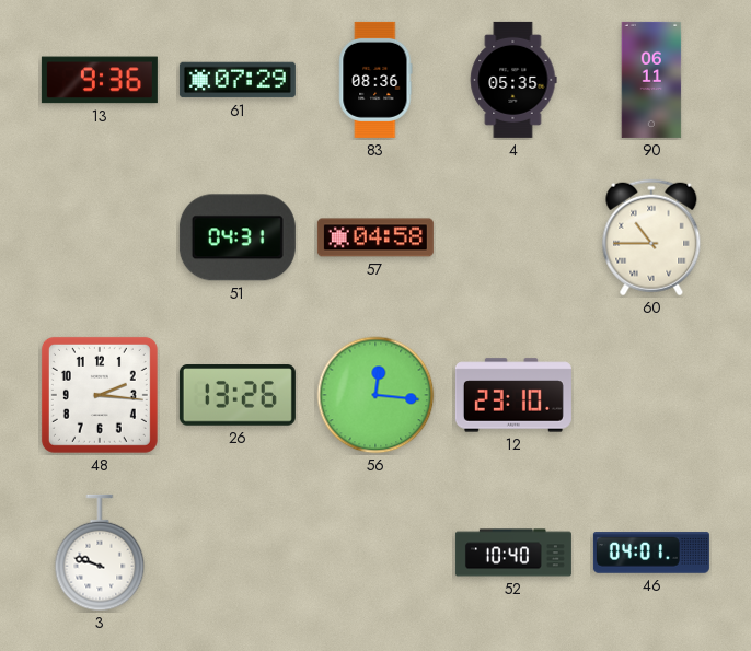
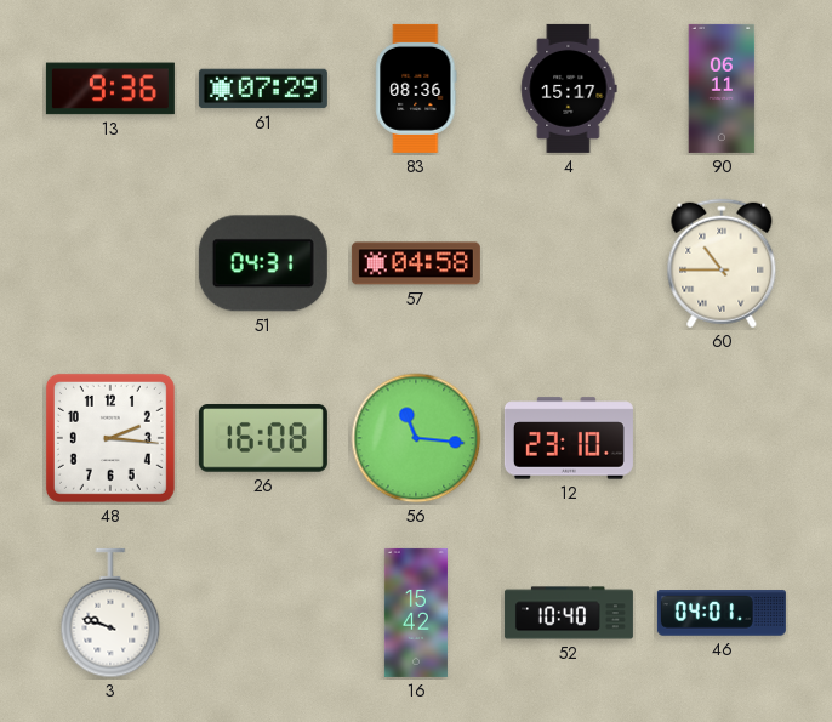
4: 05:35 -> 15:17 (569, 89)
26: 13:26 -> 16:08 (263, 438)
56: 12:16 -> 11:16 (416, 438)
16: none -> 15:42 (416, 613)
